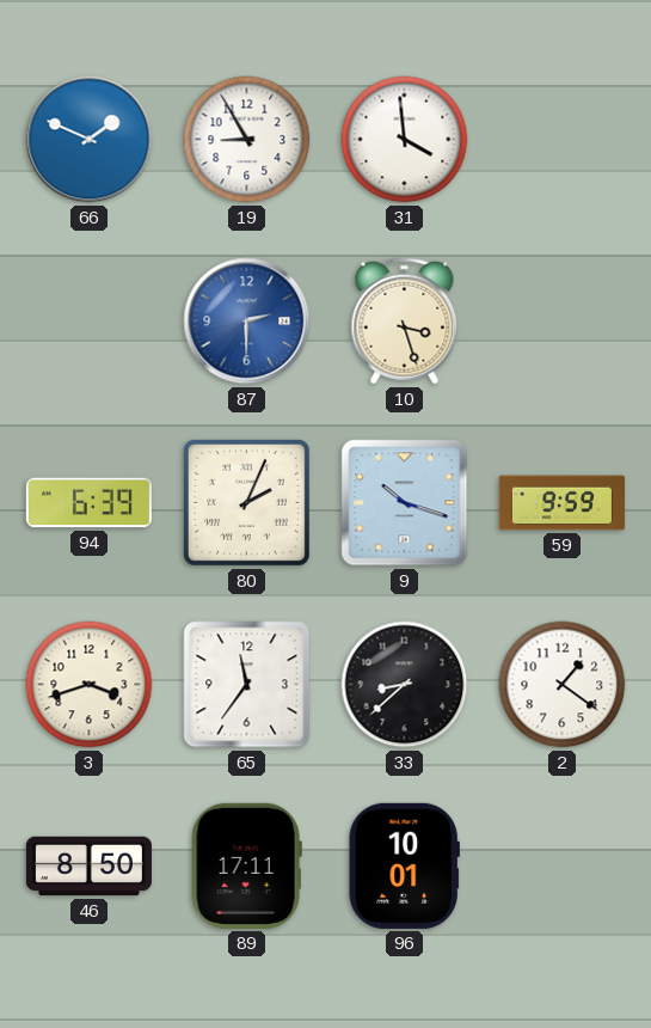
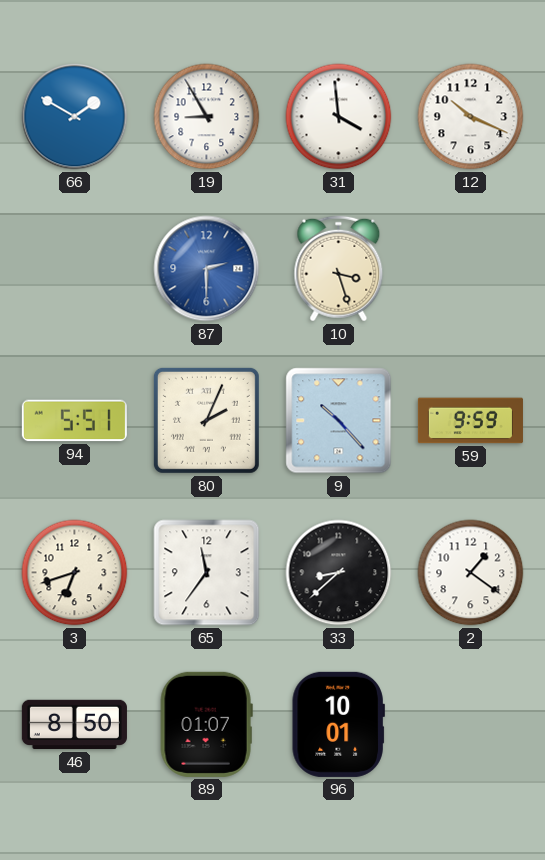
66: 1:49 -> 1:50 (75, 117)
12: none -> 10:19 (471, 117)
94: 6:39 -> 5:51 (74, 421)
9: 10:18 -> 10:23 (339, 421)
3: 3:42 -> 6:42 (75, 573)
89: 17:11 -> 01:07 (206, 724)
